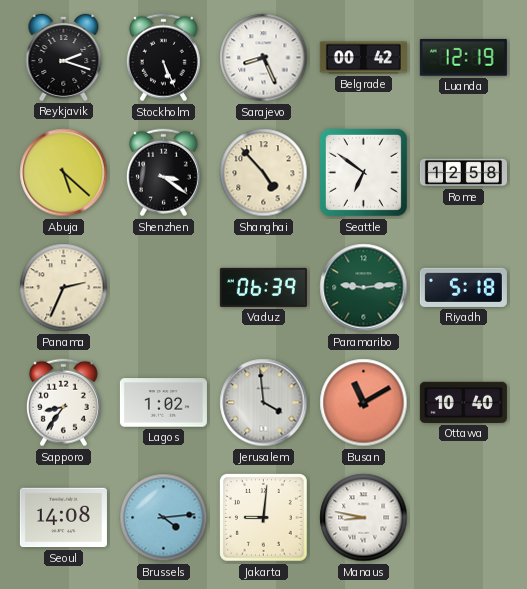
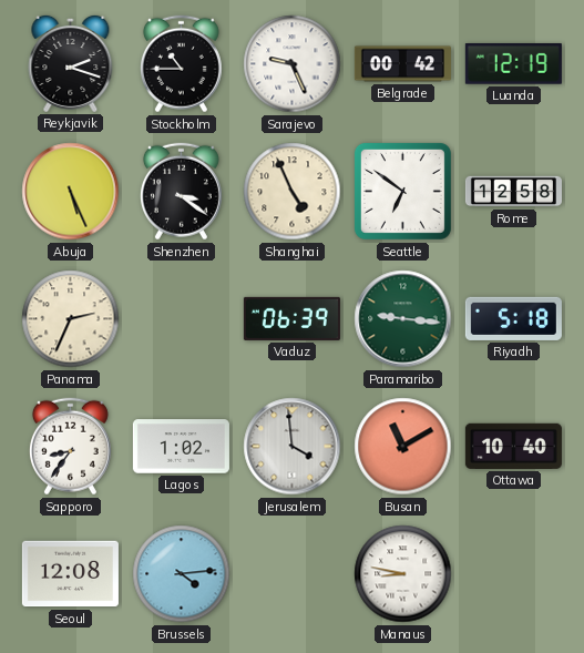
Stockholm: 5:26 -> 10:45 (181, 64)
Sarajevo: 8:26 -> 9:26 (293, 64)
Abuja: 5:22 -> 5:26 (71, 192)
Shanghai: 4:53 -> 4:56 (293, 192)
Paramaribo: 9:14 -> 9:16 (403, 319)
Seoul: 14:08 -> 12:08 (70, 574)
Jakarta: 9:01 -> none (264, 518)
